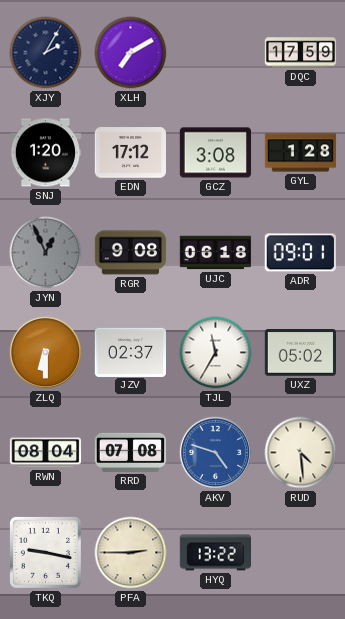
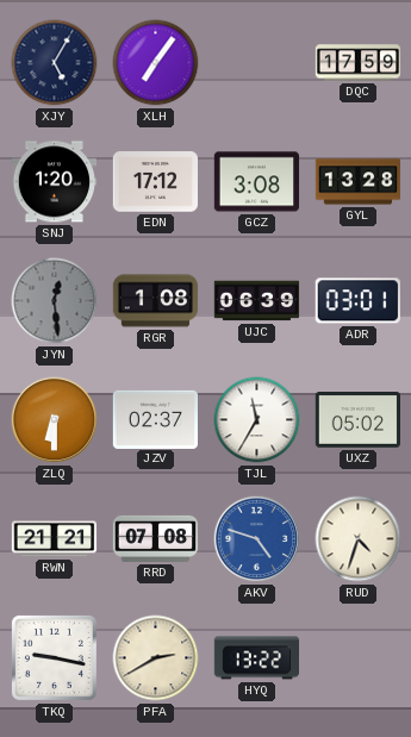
XJY: 2:05 -> 5:05 (55, 63)
XLH: 7:10 -> 7:06 (156, 63)
GYL: 1:28 -> 13:28 (359, 182)
JYN: 12:56 -> 12:29 (55, 301)
RGR: 9:08 -> 1:08 (156, 301)
UJC: 06:18 -> 06:39 (257, 301)
ADR: 09:01 -> 03:01 (357, 301)
RWN: 08:04 -> 21:21 (55, 539)
RUD: 4:29 -> 4:33 (359, 539)
PFA: 2:45 -> 2:40 (156, 658)
